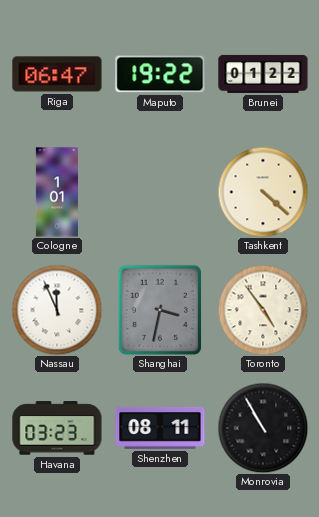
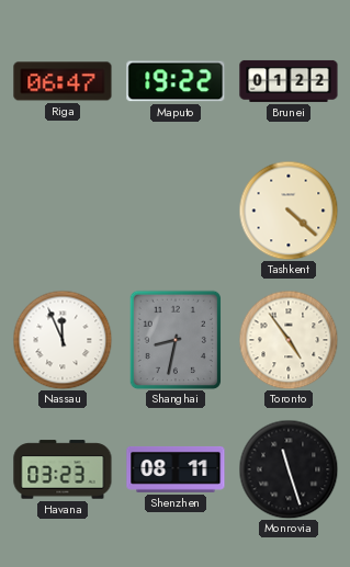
Cologne: 1:01 -> none (57, 192)
Shanghai: 3:32 -> 8:32 (176, 340)
Monrovia: 10:55 -> 11:27 (289, 469)
